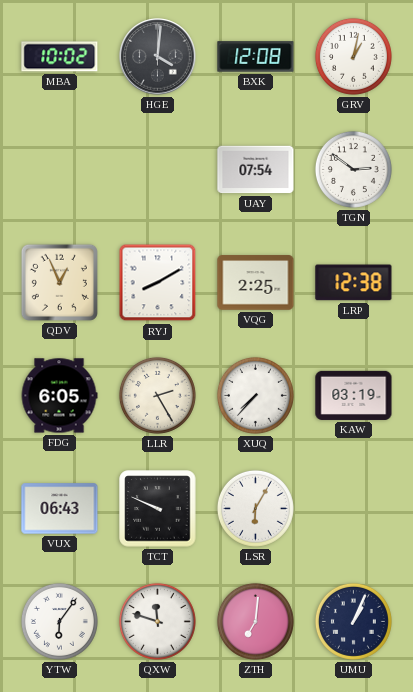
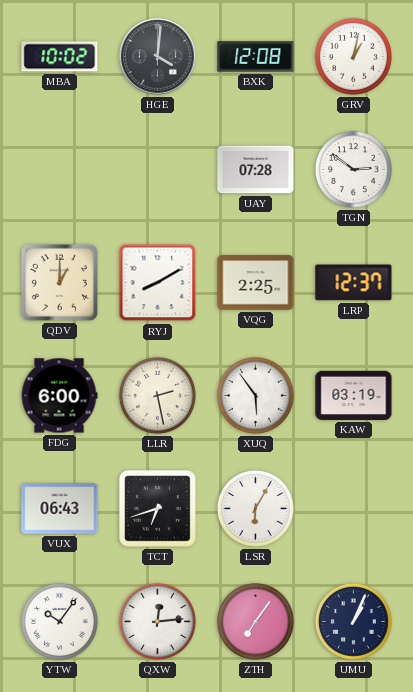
UAY: 07:54 -> 07:28 (256, 170)
QDV: 12:56 -> 1:00 (59, 282)
LRP: 12:38 -> 12:37 (354, 283)
FDG: 6:05 -> 6:00 (59, 396)
LLR: 2:25 -> 2:28 (157, 395)
XUQ: 7:37 -> 5:54 (255, 395)
TCT: 9:49 -> 6:42 (158, 509)
YTW: 6:06 -> 10:06 (59, 621)
QXW: 11:48 -> 12:14 (157, 621)
ZTH: 7:01 -> 7:06 (255, 621)
